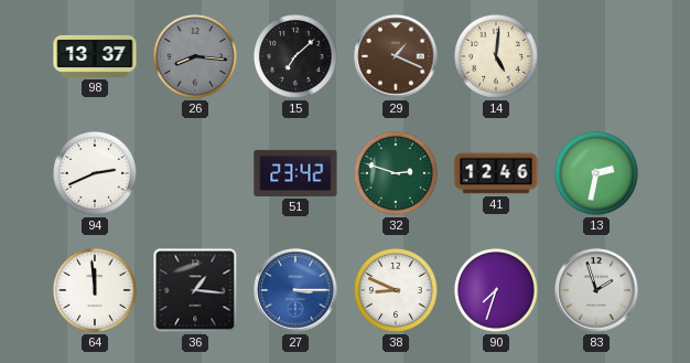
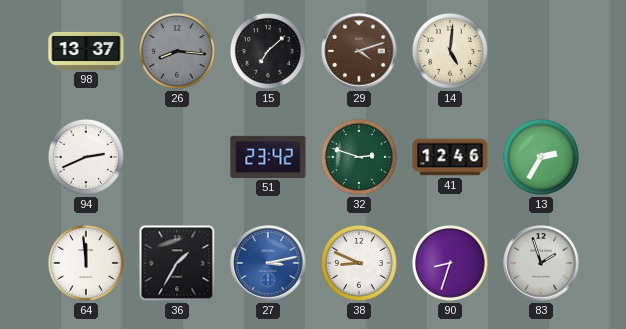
29: 1:19 -> 4:12 (359, 51)
13: 2:32 -> 2:35 (541, 157)
36: 1:16 -> 1:35 (177, 263)
27: 3:15 -> 3:13 (268, 263)
90: 7:33 -> 8:33 (450, 263)
